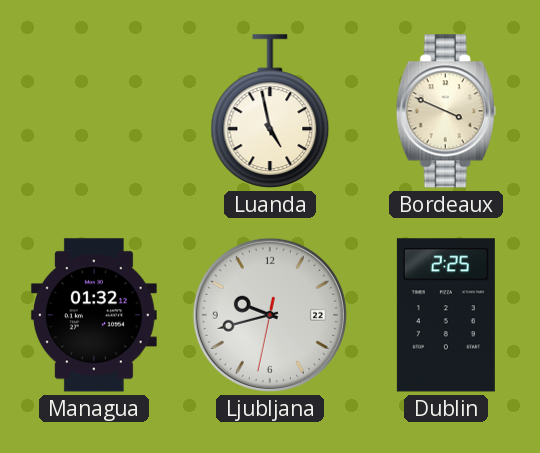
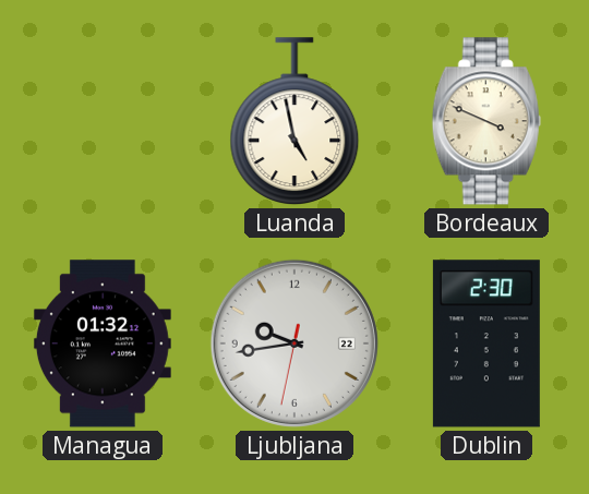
Ljubljana: 9:42 -> 9:43 (294, 344)
Dublin: 2:25 -> 2:30 (486, 344)
